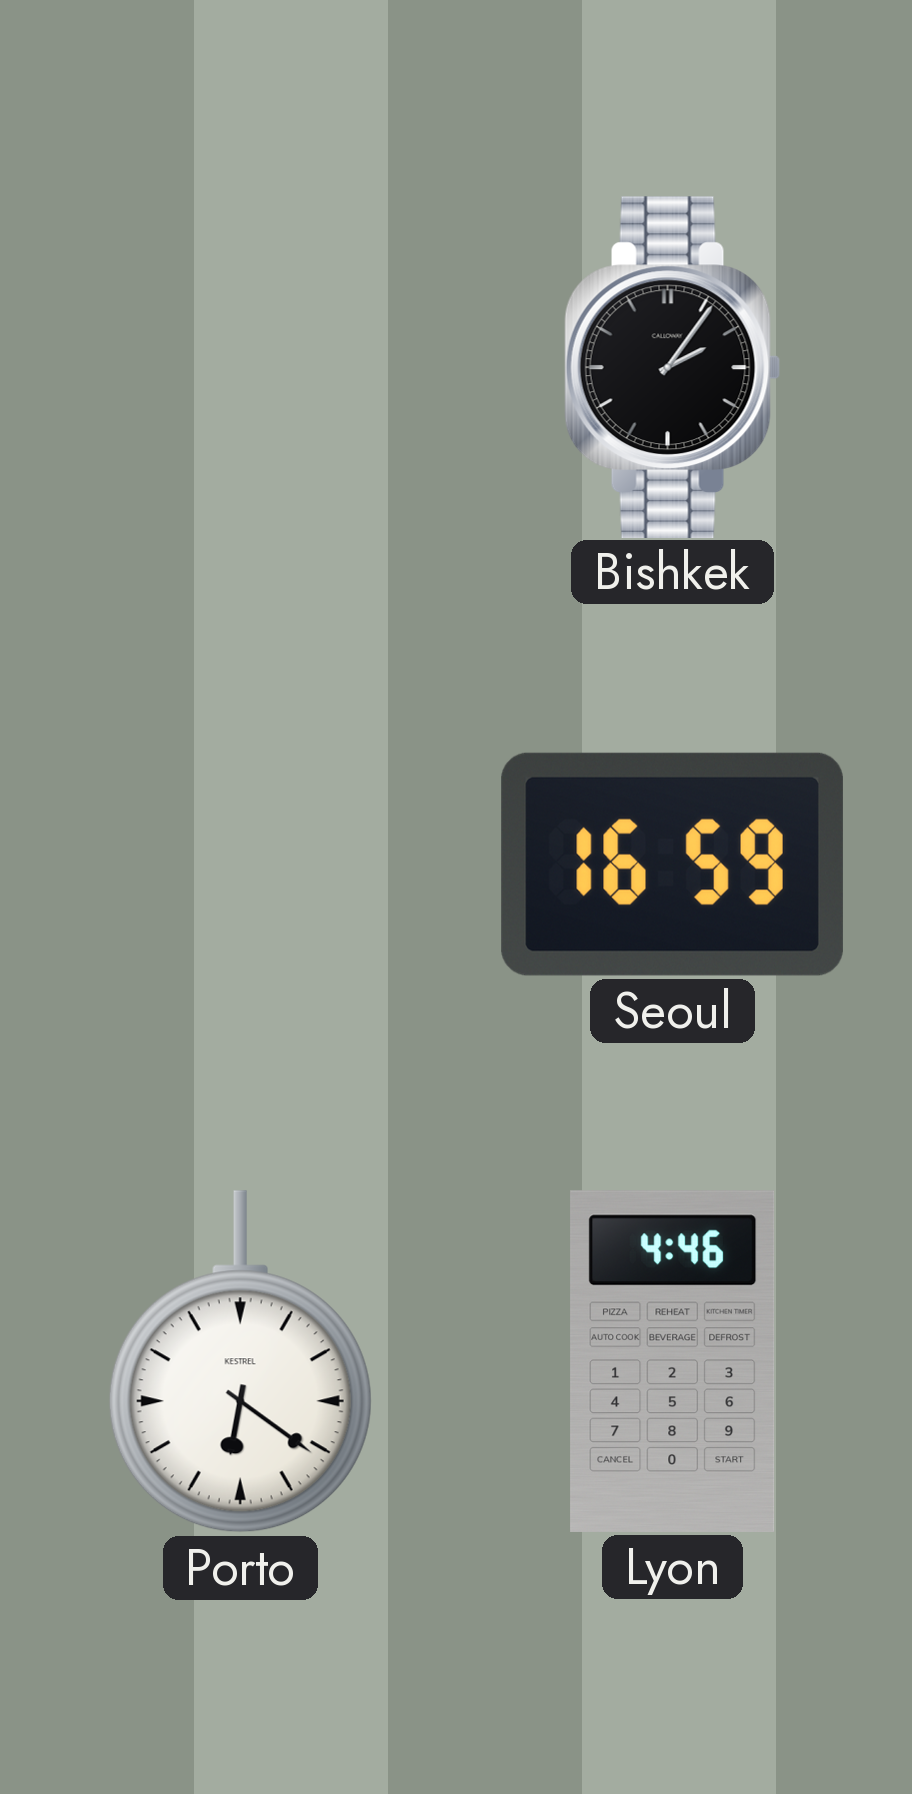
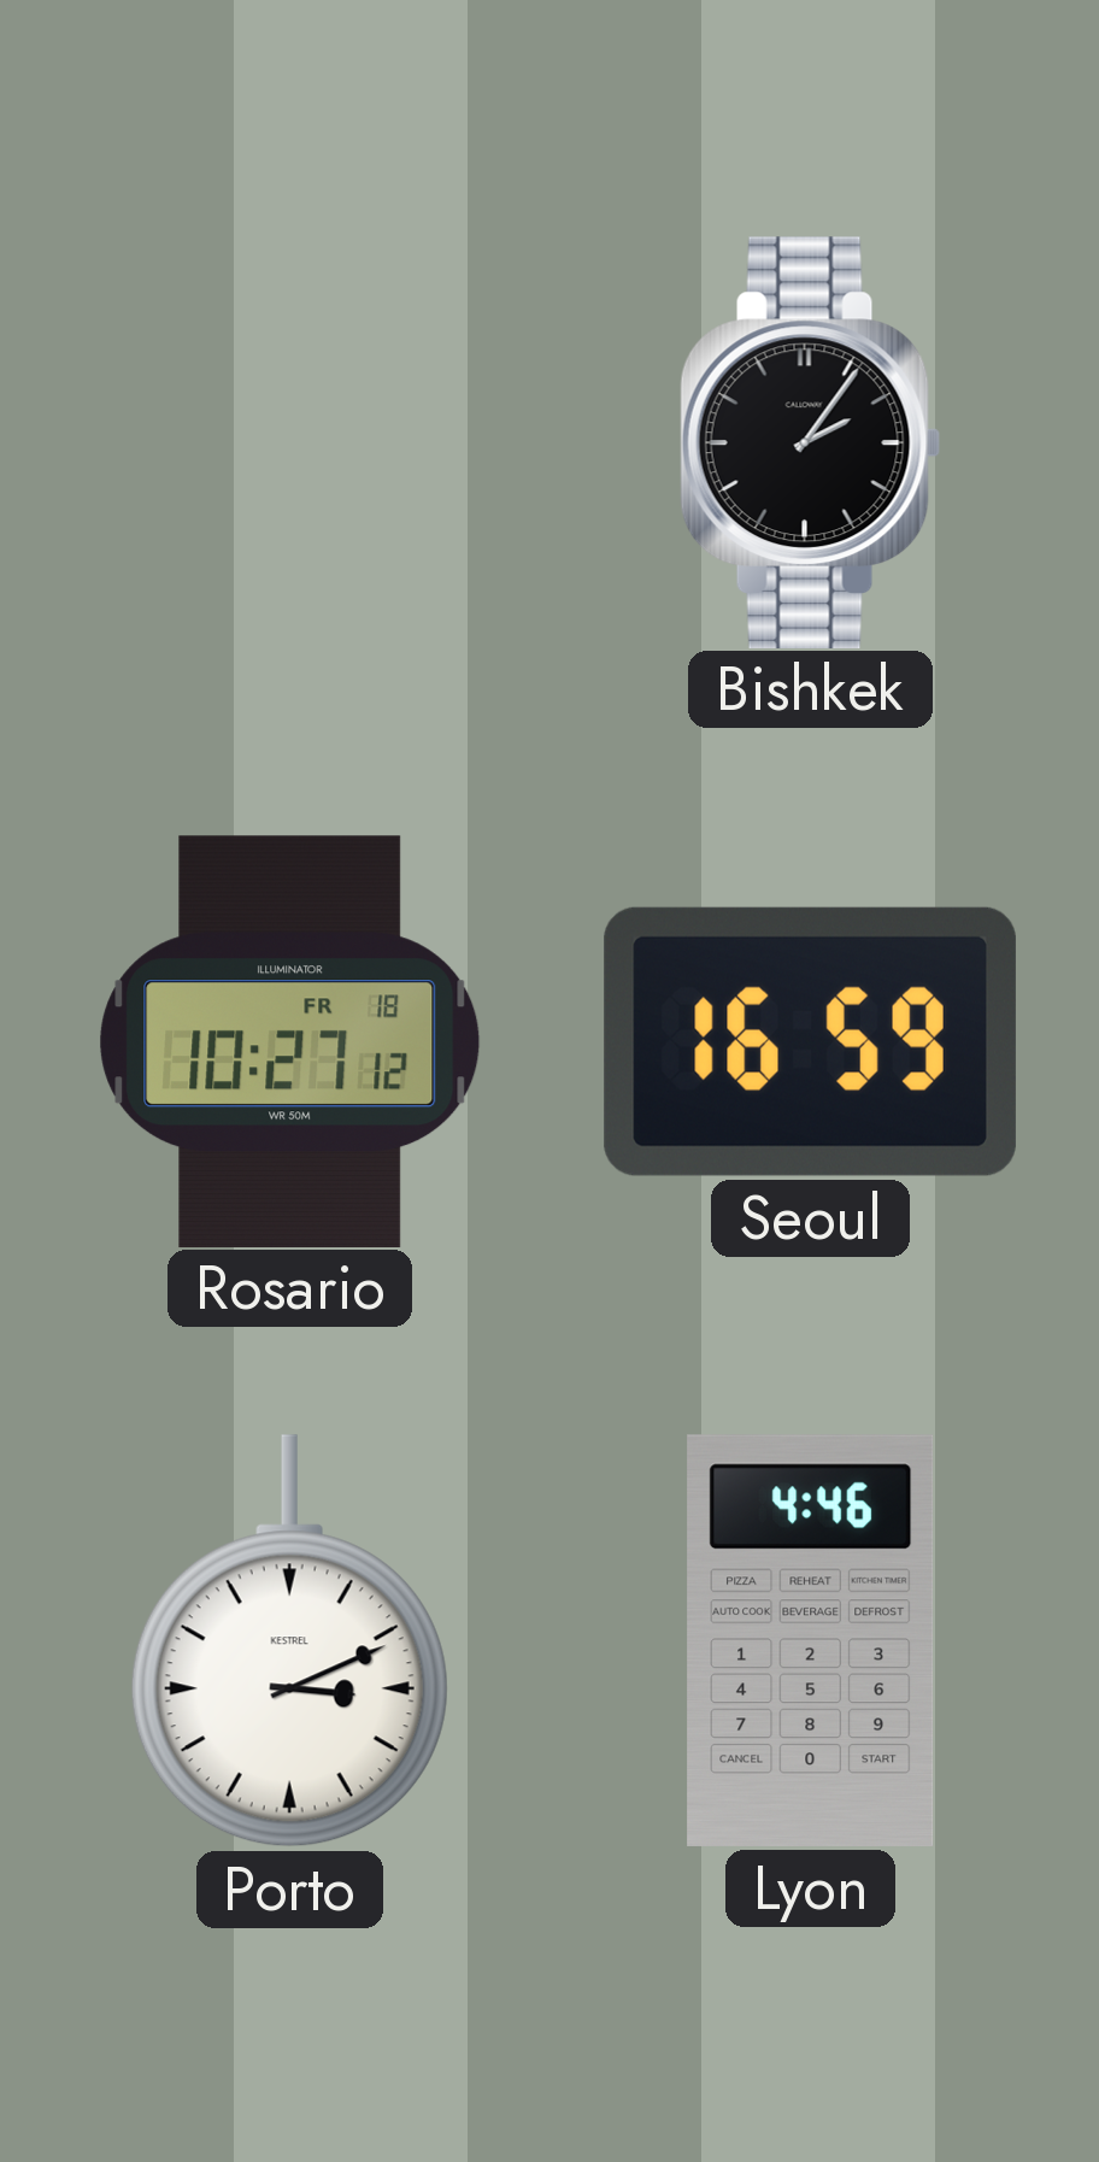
Rosario: none -> 10:27 (290, 1041)
Porto: 6:21 -> 3:11 (289, 1641)
